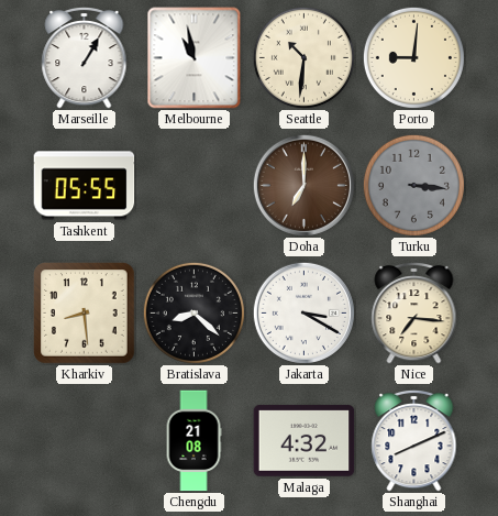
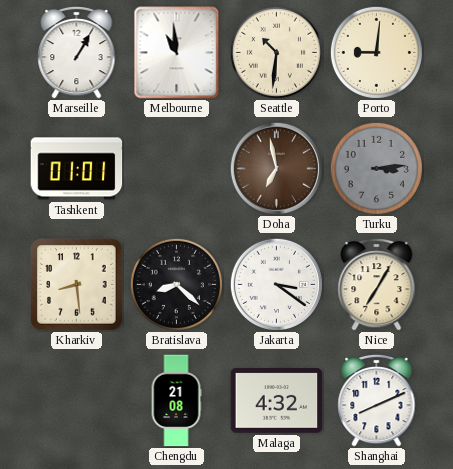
Melbourne: 10:58 -> 10:59 (177, 53)
Tashkent: 05:55 -> 01:01 (77, 169)
Doha: 7:00 -> 6:58 (276, 168)
Turku: 3:16 -> 3:14 (376, 168)
Jakarta: 3:20 -> 3:21 (276, 284)
Nice: 7:16 -> 7:05 (377, 284)
